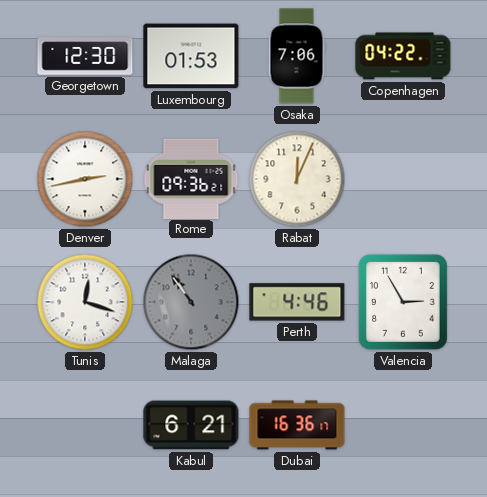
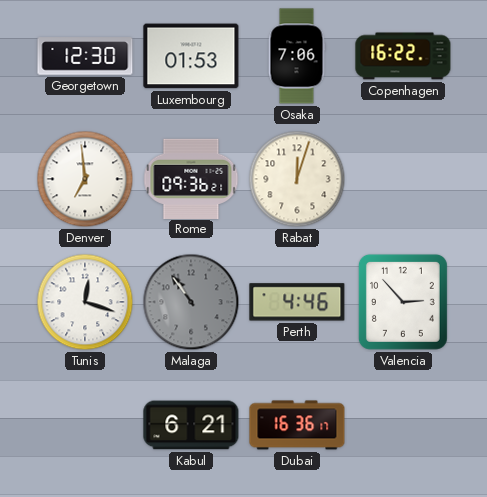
Copenhagen: 04:22 -> 16:22 (403, 56)
Denver: 2:43 -> 6:59 (85, 179)
Rabat: 12:04 -> 12:03 (297, 179)
Valencia: 2:55 -> 2:53 (403, 302)
